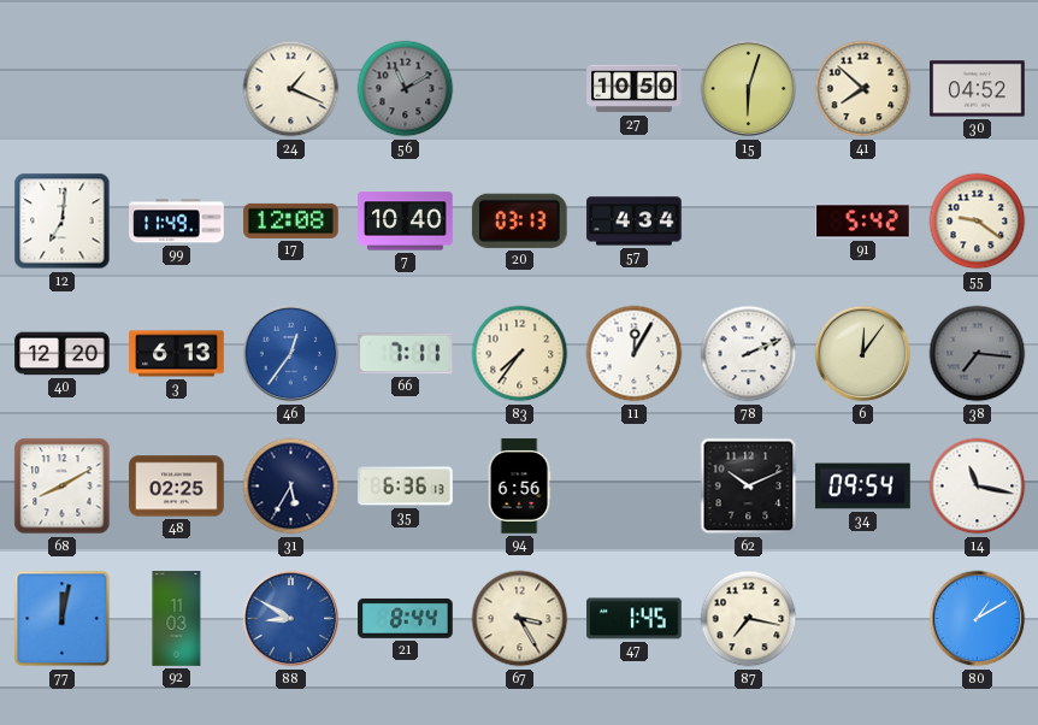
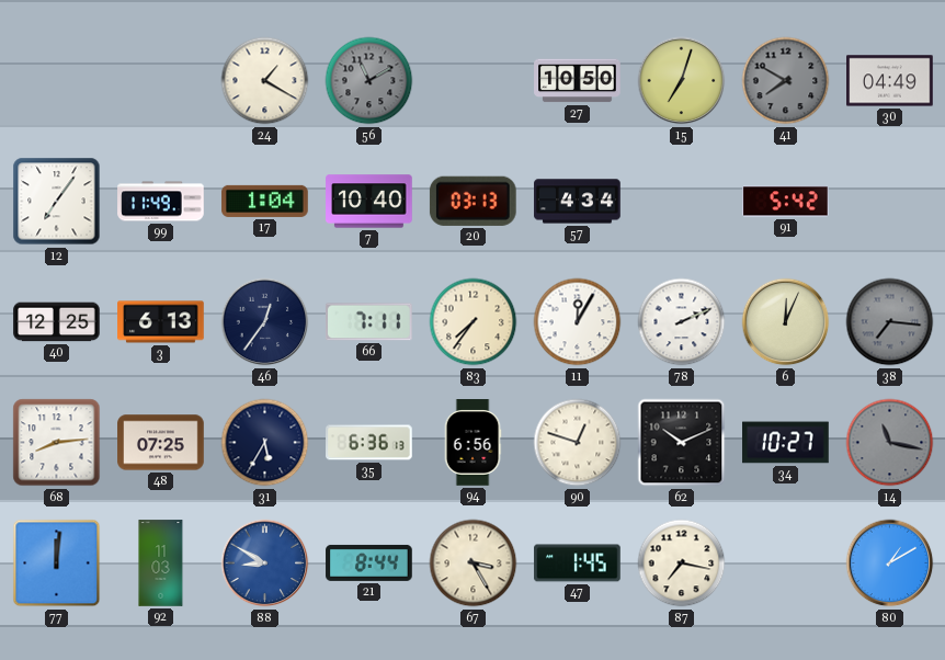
24: 1:19 -> 1:20 (265, 81)
15: 6:03 -> 7:03 (682, 81)
41: 7:52 -> 7:50 (786, 81)
41 dial: cream -> grey (786, 81)
30: 04:52 -> 04:49 (890, 81)
12: 7:01 -> 7:06 (57, 202)
17: 12:08 -> 1:04 (265, 201)
55: 9:21 -> none (978, 222)
40: 12:20 -> 12:25 (57, 322)
46 dial: blue -> navy (265, 322)
6: 12:06 -> 12:04 (786, 322)
68: 8:10 -> 8:14 (57, 443)
48: 02:25 -> 07:25 (161, 443)
90: none -> 12:48 (578, 443)
34: 09:54 -> 10:27 (786, 443)
14 dial: white -> grey (890, 443)
77: 12:02 -> 12:01 (57, 564)
